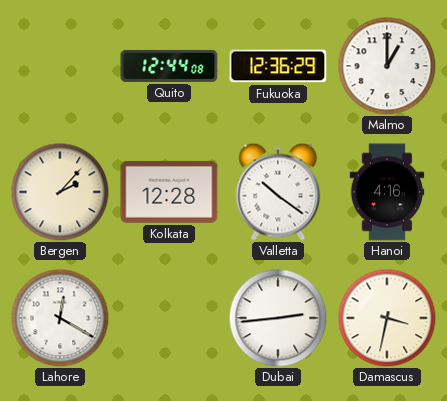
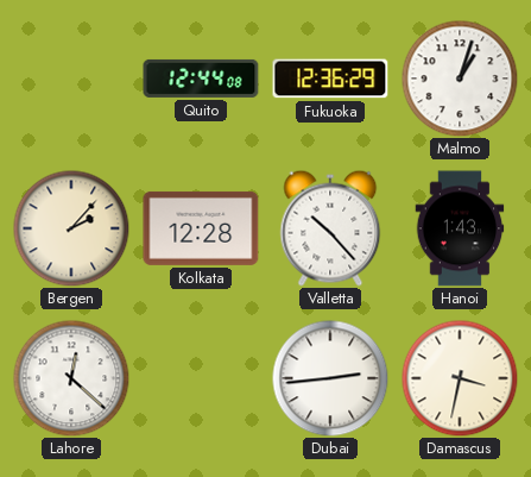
Malmo: 1:00 -> 1:03 (460, 79)
Valletta: 10:21 -> 10:23 (330, 228)
Hanoi: 4:16 -> 1:43 (460, 228)
Lahore: 12:20 -> 12:22 (71, 378)
